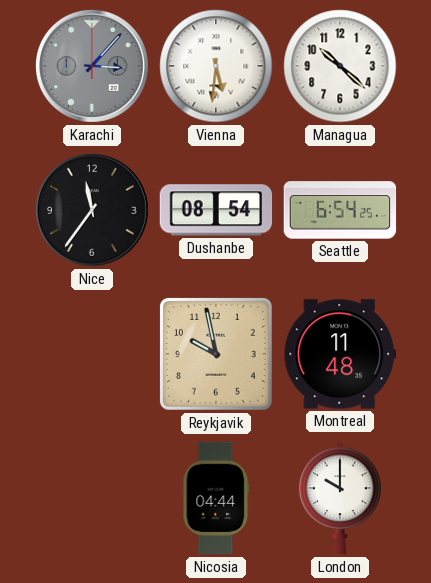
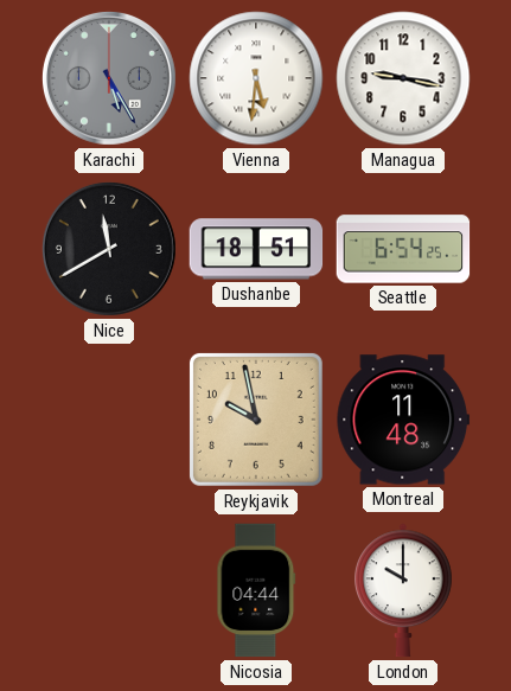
Karachi: 3:07 -> 5:25 (109, 78)
Managua: 10:22 -> 9:17 (403, 78)
Nice: 11:36 -> 11:40 (109, 249)
Dushanbe: 08:54 -> 18:51 (256, 249)
